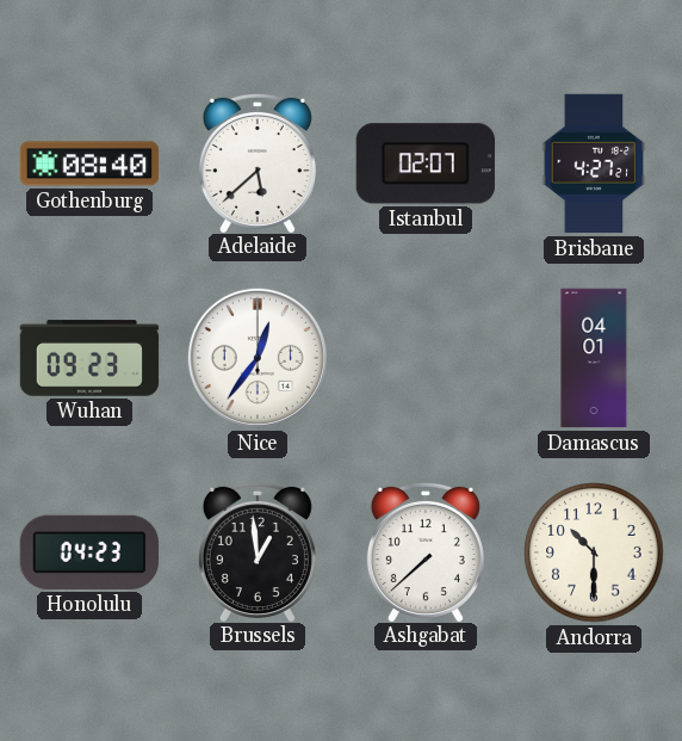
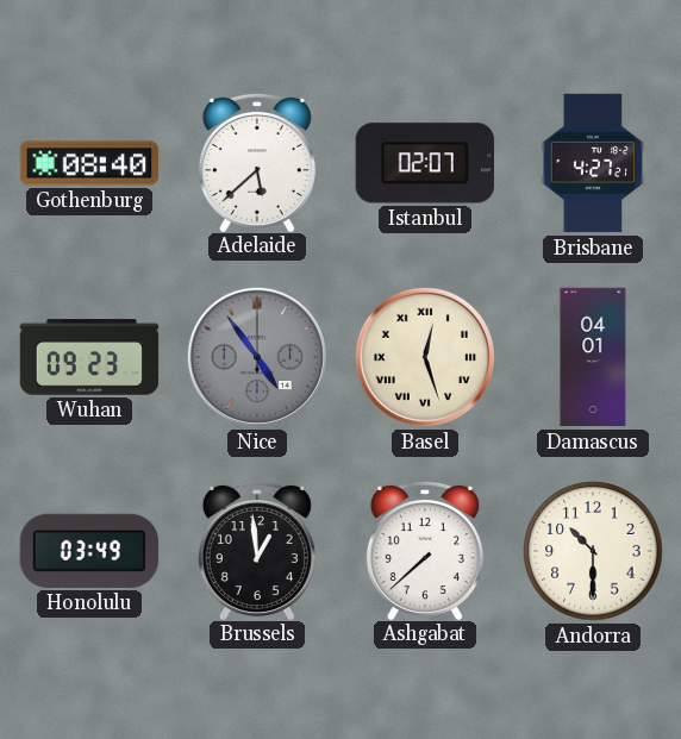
Nice: 12:36 -> 4:54 (257, 357)
Nice dial: white -> grey (257, 357)
Basel: none -> 12:27 (425, 357)
Honolulu: 04:23 -> 03:49 (88, 551)
